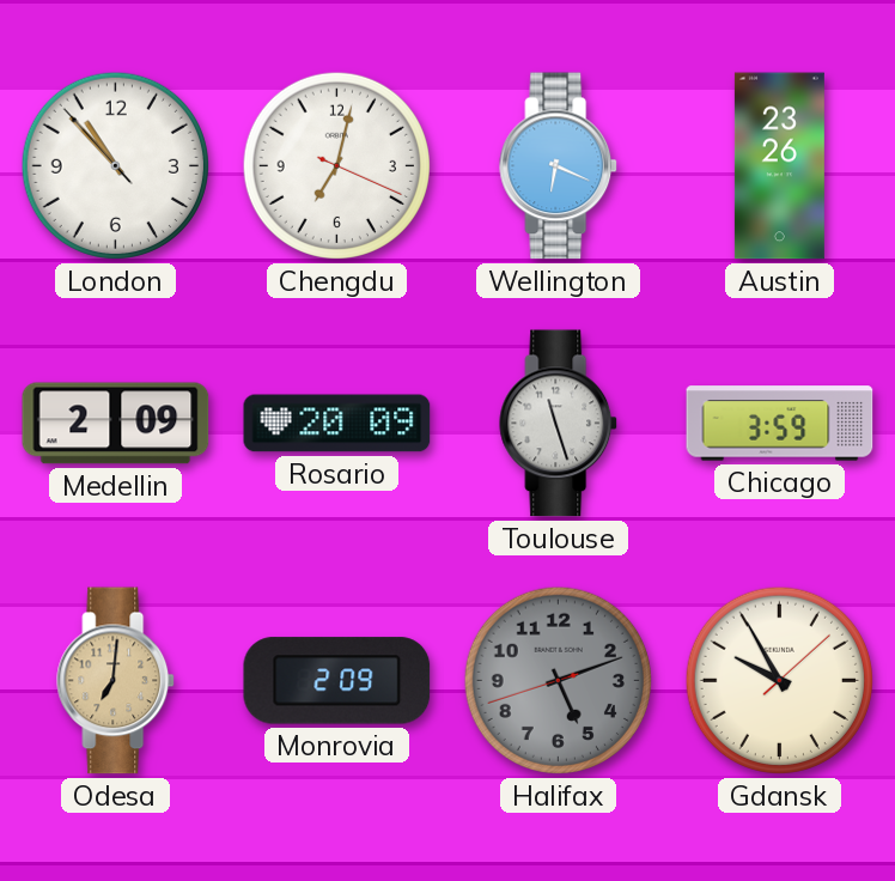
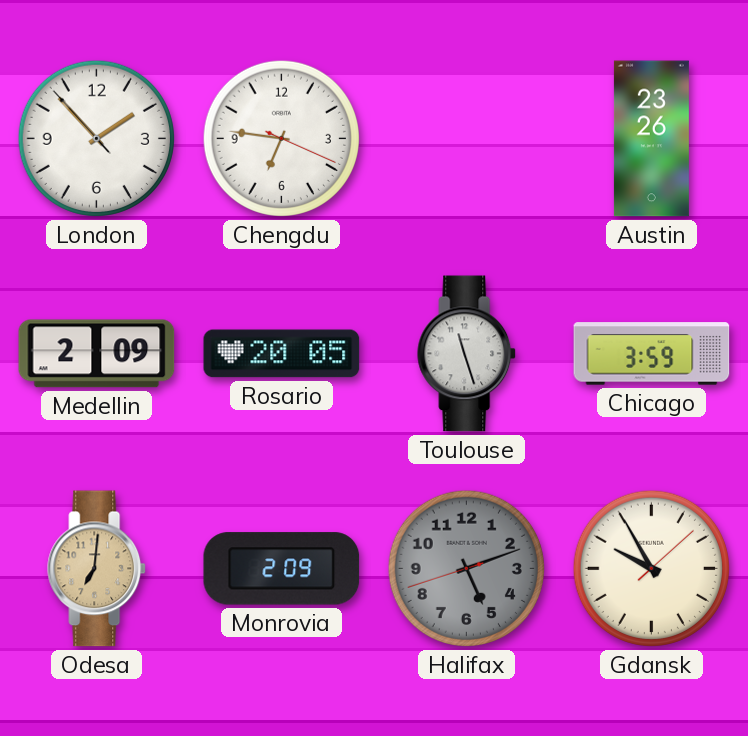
London: 10:52 -> 1:52 (96, 138)
Chengdu: 7:02 -> 6:46 (281, 138)
Wellington: 6:19 -> none (559, 166)
Rosario: 20:09 -> 20:05 (282, 354)
